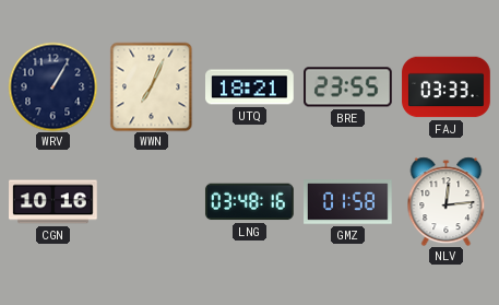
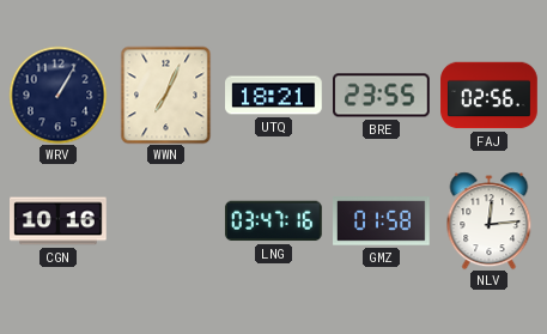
FAJ: 03:33 -> 02:56 (490, 96)
LNG: 03:48 -> 03:47 (273, 221)
